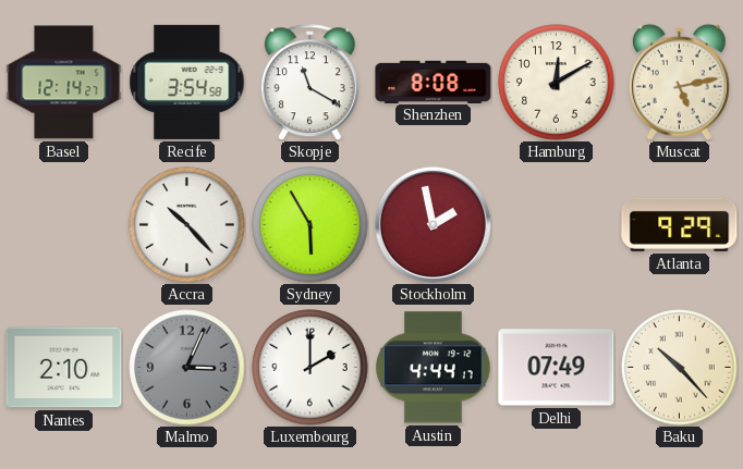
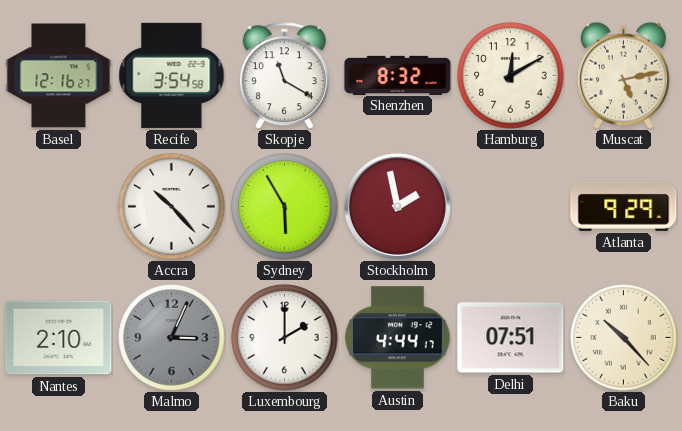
Basel: 12:14 -> 12:16 (59, 76)
Shenzhen: 8:08 -> 8:32 (398, 75)
Delhi: 07:49 -> 07:51 (511, 338)
